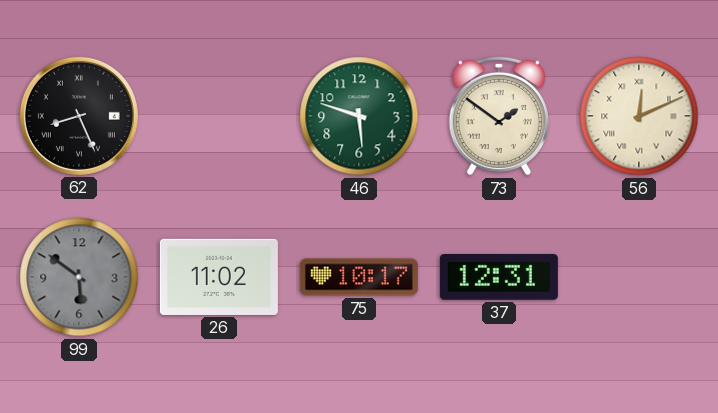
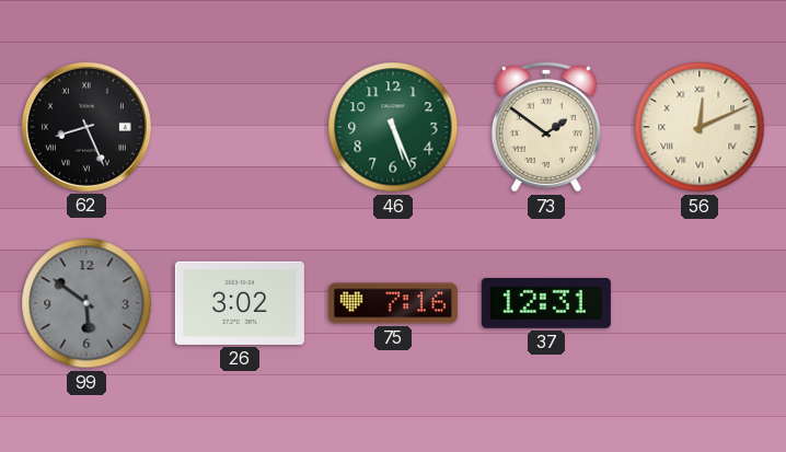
46: 5:48 -> 5:26 (393, 127)
26: 11:02 -> 3:02 (240, 303)
75: 10:17 -> 7:16 (393, 303)
